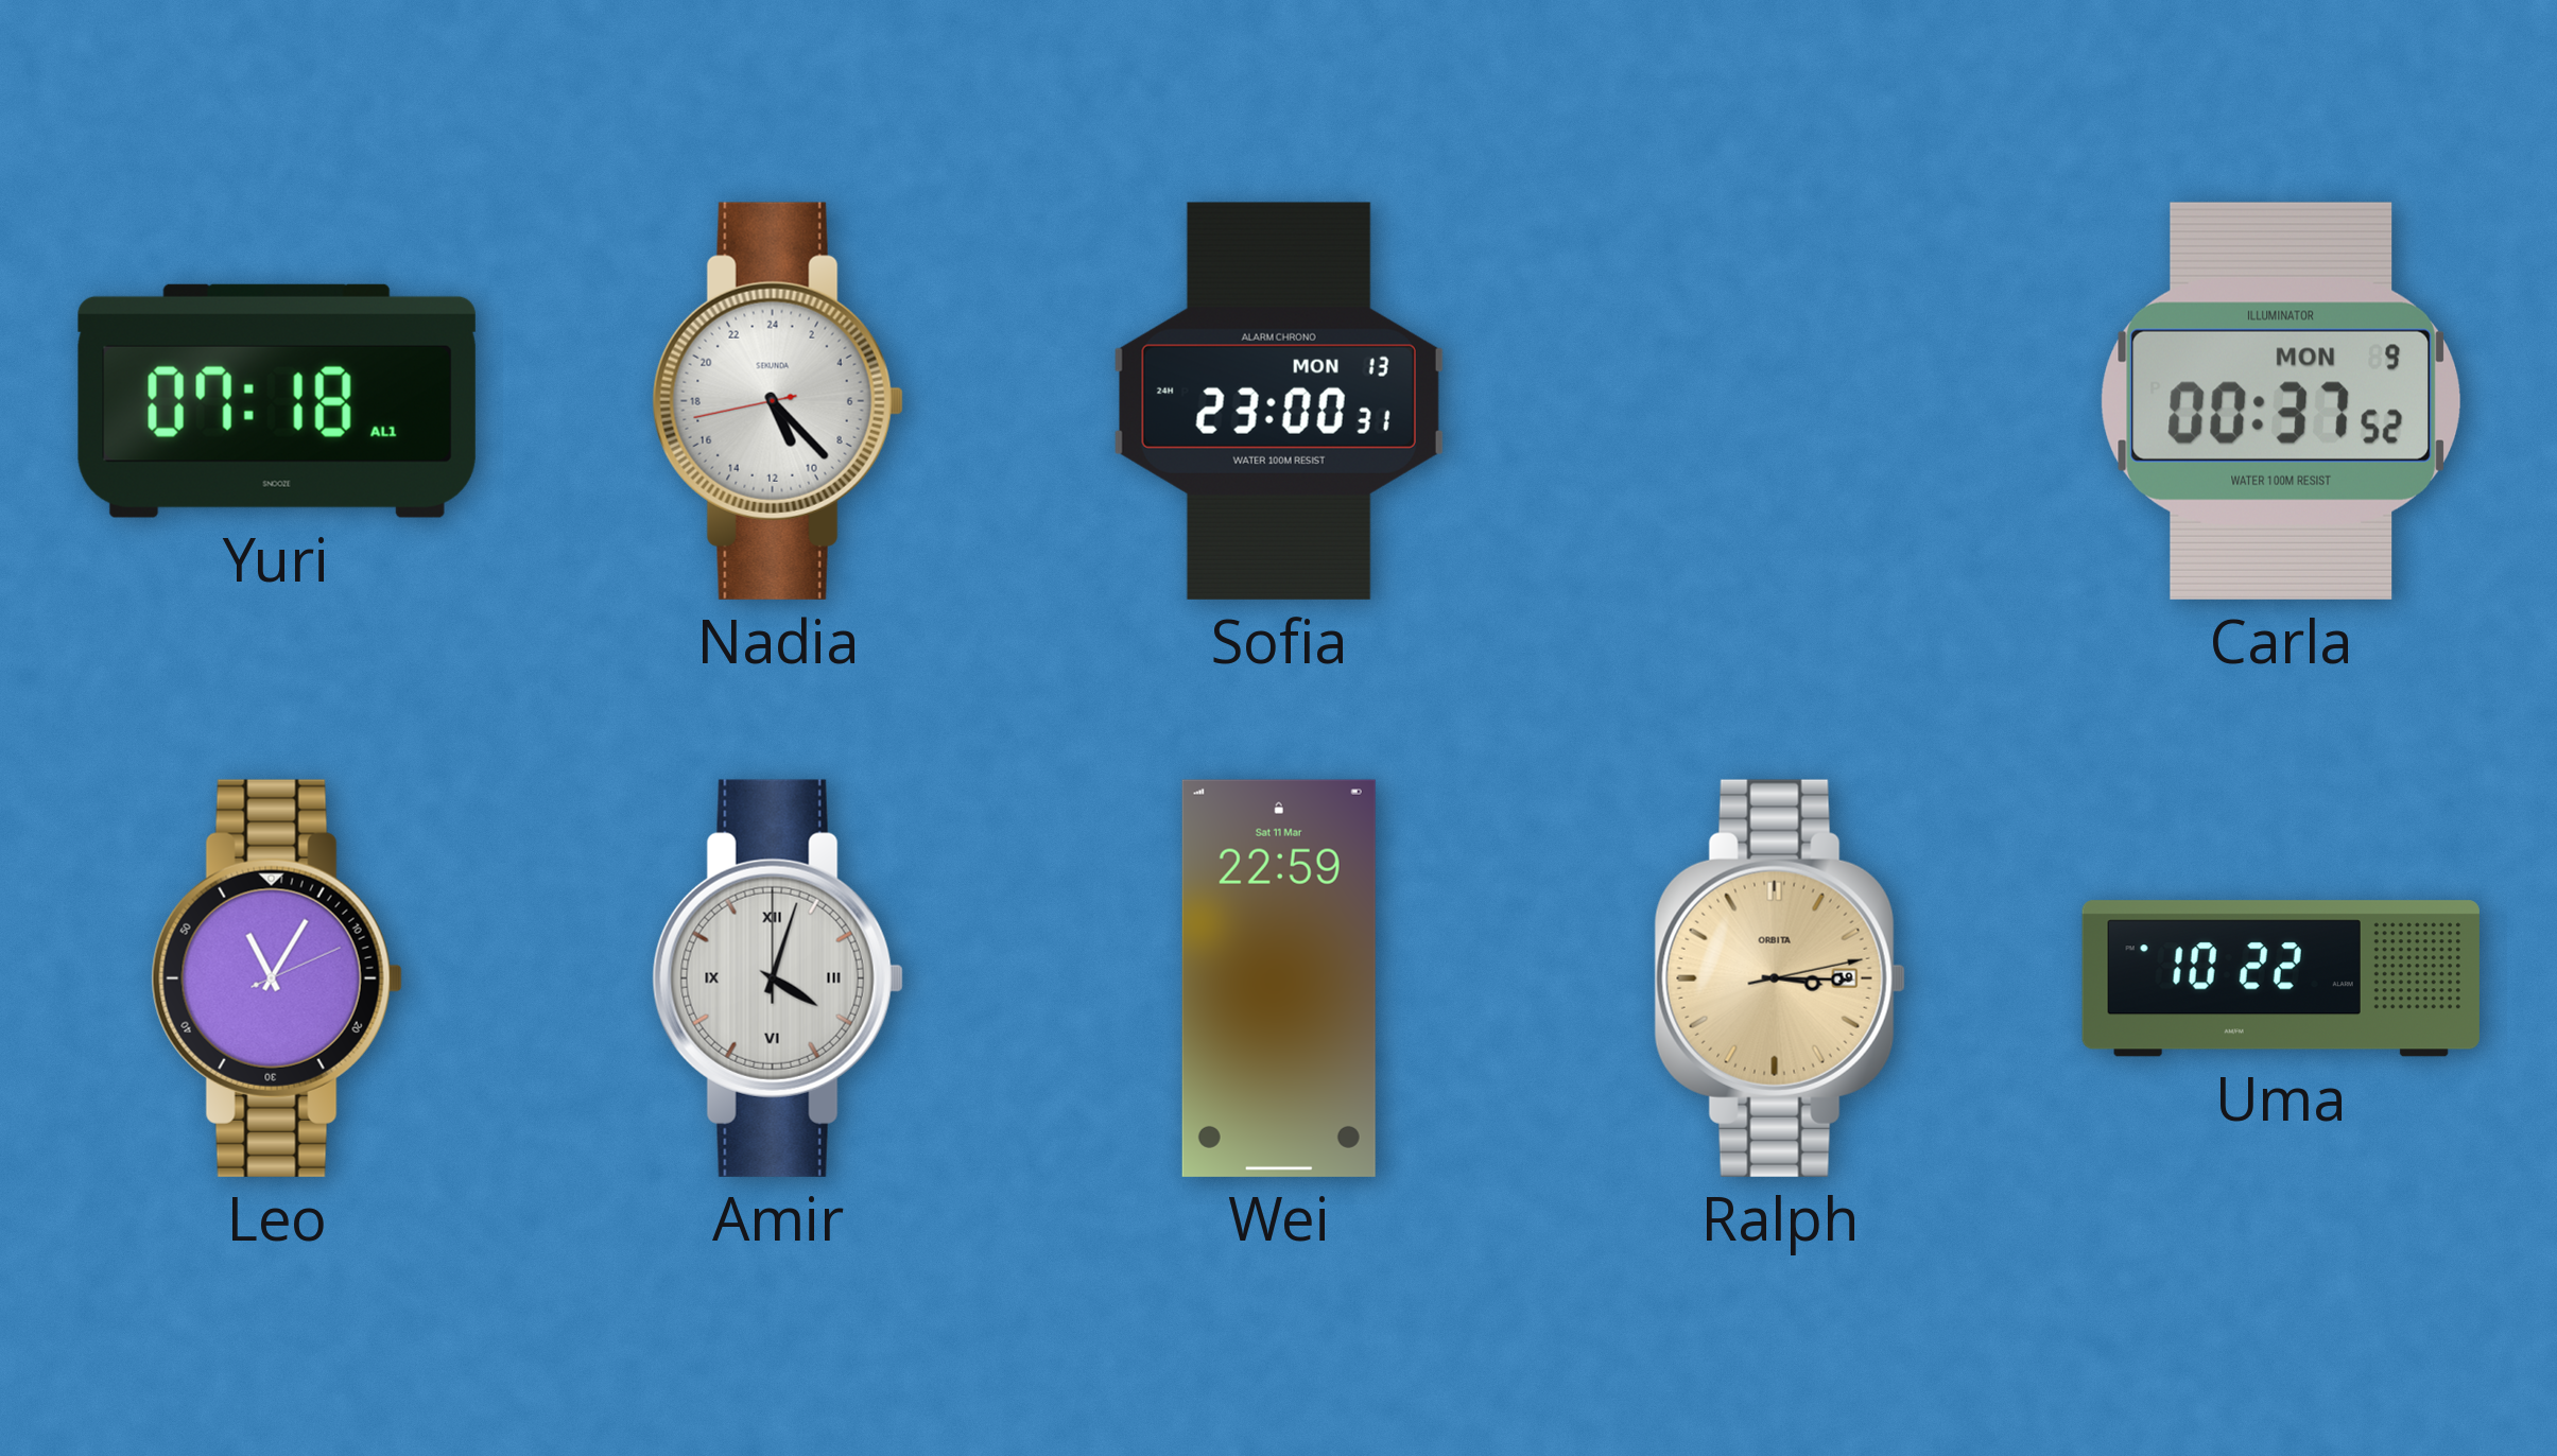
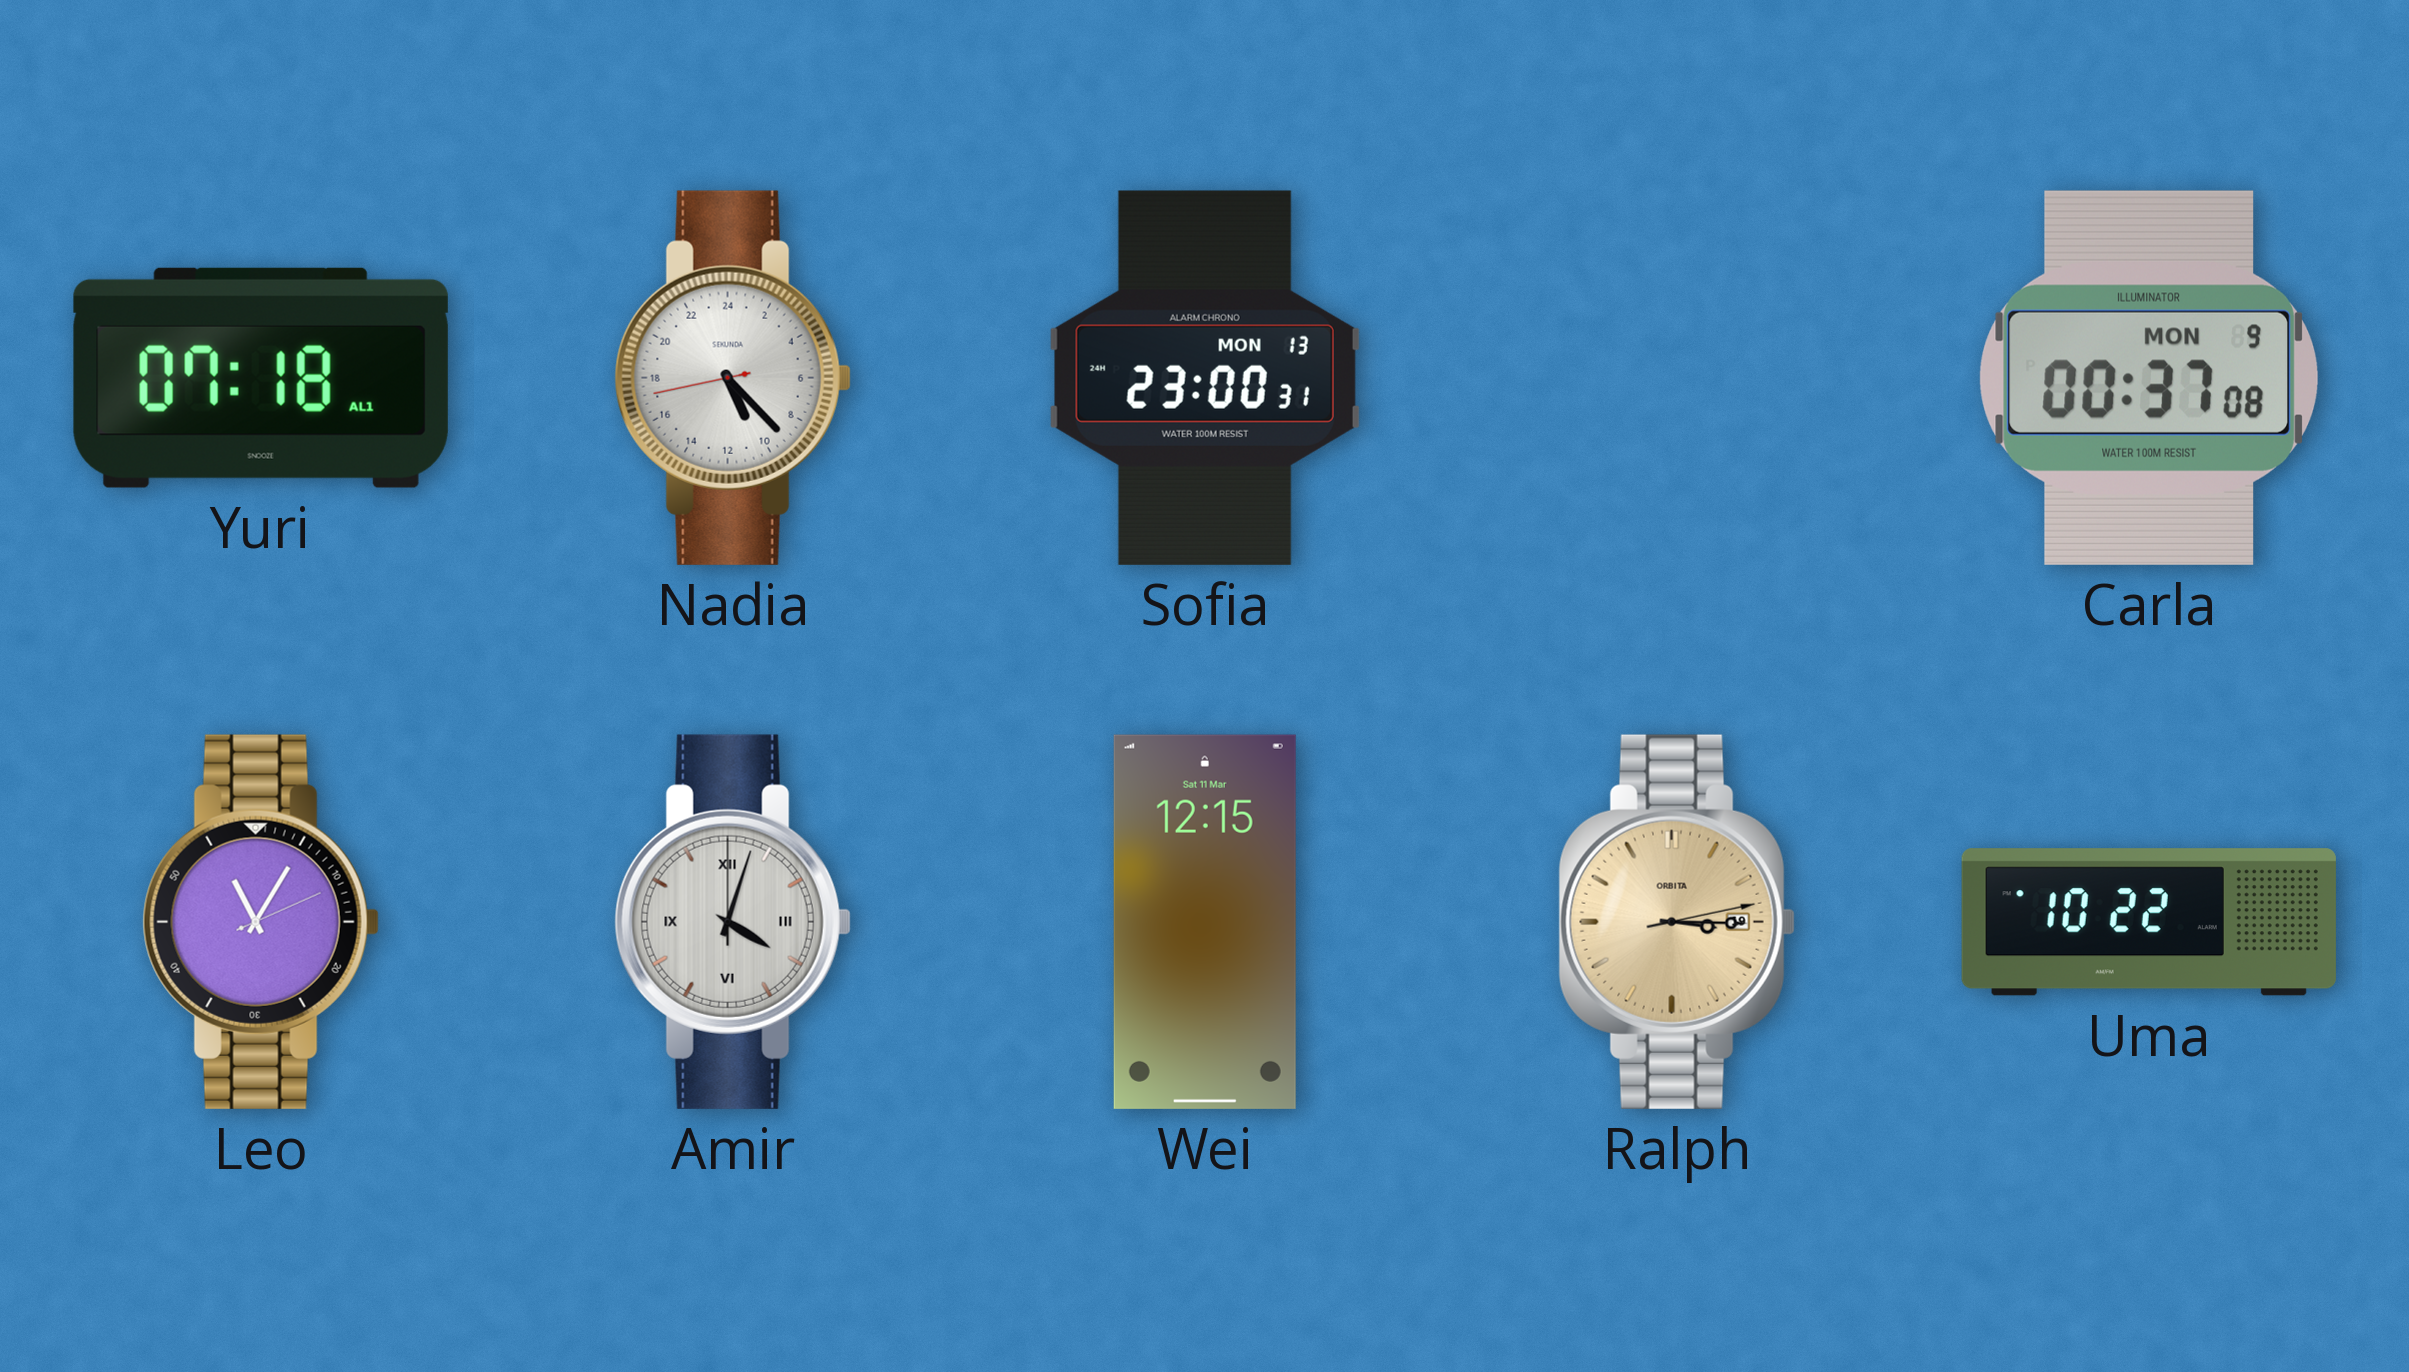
Carla: 00:37:52 -> 00:37:08 (2149, 378)
Wei: 22:59 -> 12:15 (1205, 922)
